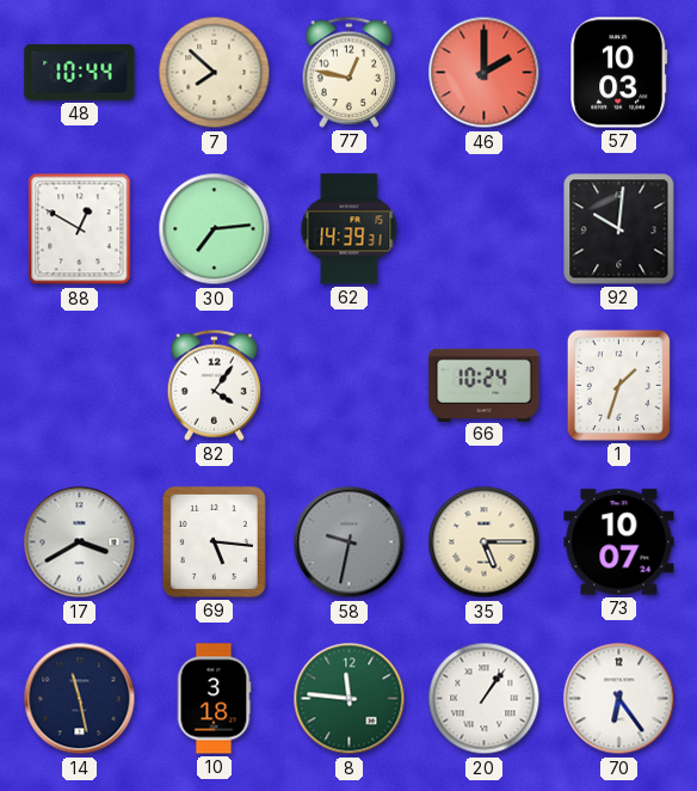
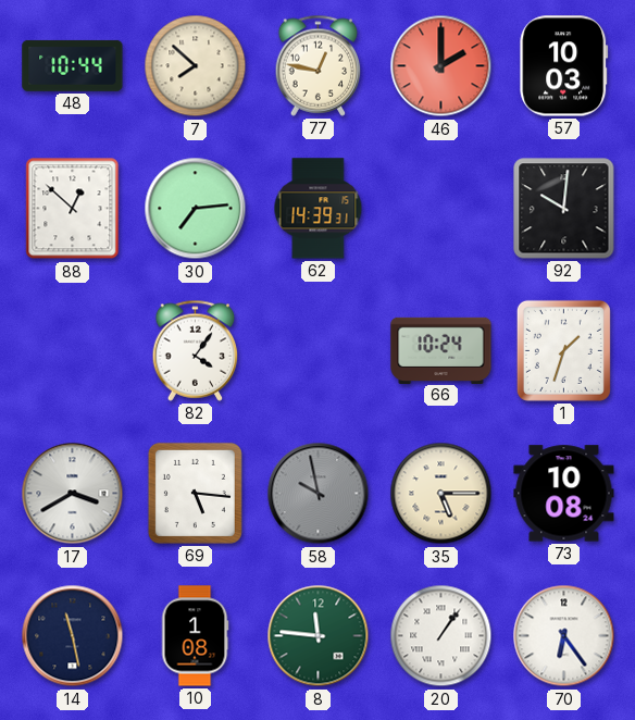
88: 12:50 -> 12:52 (73, 209)
58: 9:32 -> 9:58 (319, 494)
73: 10:07 -> 10:08 (564, 494)
10: 3:18 -> 1:08 (195, 636)
